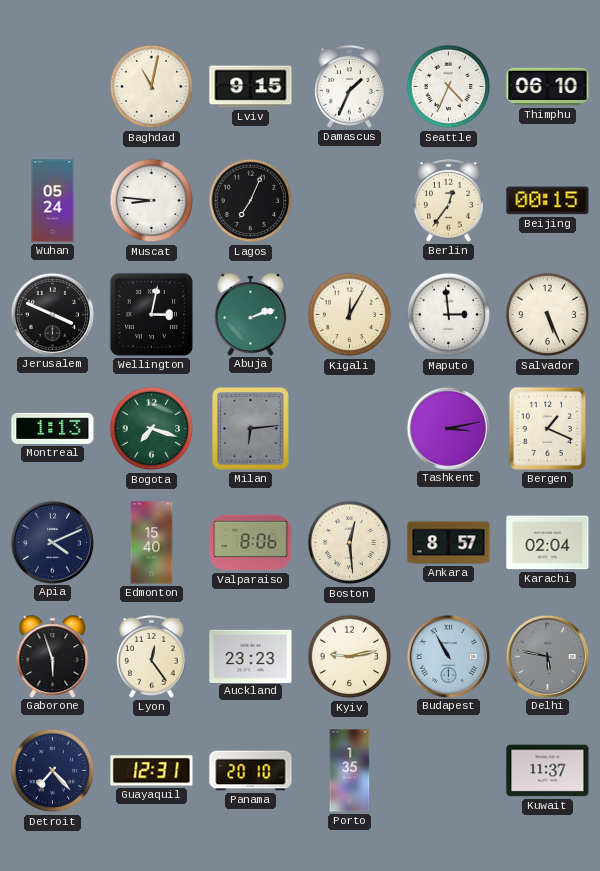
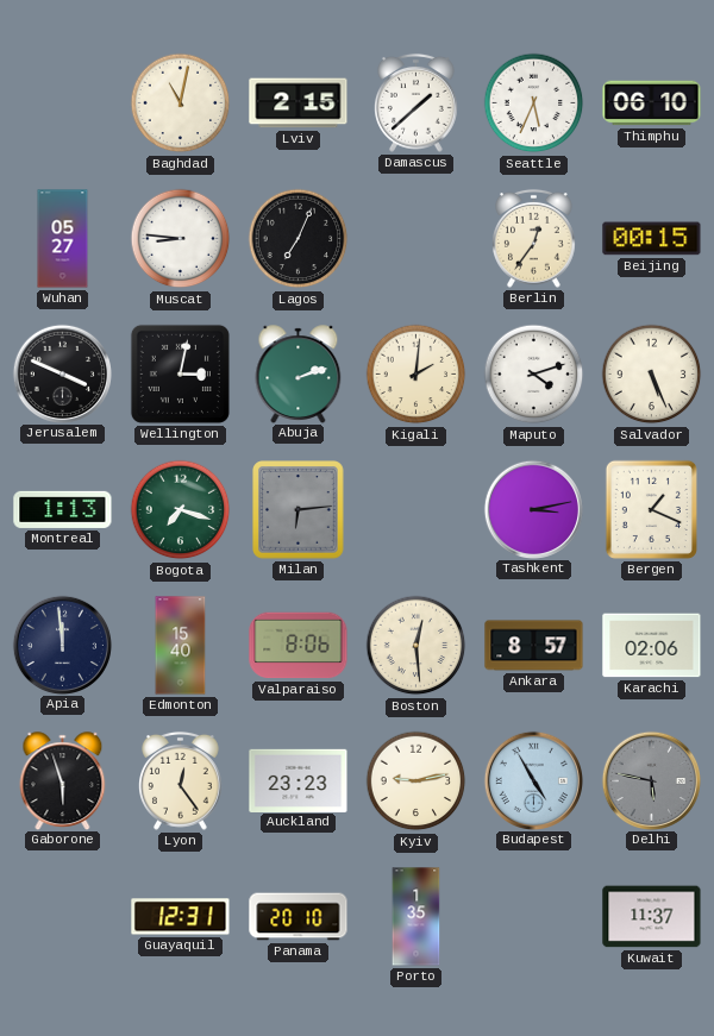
Lviv: 9:15 -> 2:15 (299, 103)
Damascus: 1:34 -> 1:38 (416, 102)
Seattle: 4:34 -> 5:34 (534, 103)
Wuhan: 05:24 -> 05:27 (63, 239)
Kigali: 12:05 -> 2:01 (416, 375)
Maputo: 2:59 -> 4:12 (534, 375)
Apia: 4:11 -> 11:59 (62, 645)
Karachi: 02:04 -> 02:06 (652, 646)
Budapest: 10:55 -> 4:55 (533, 780)
Detroit: 7:23 -> none (53, 771)
